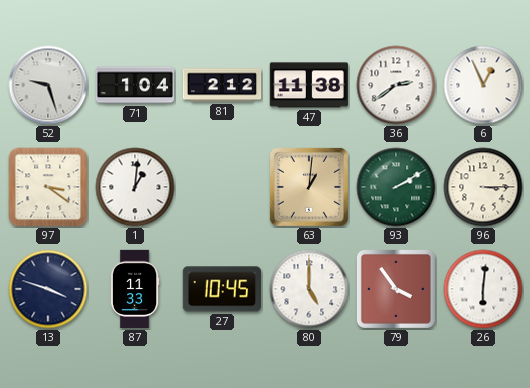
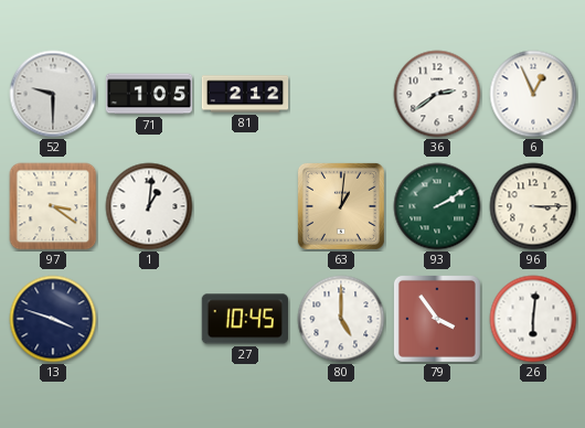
52: 9:27 -> 9:30 (53, 94)
71: 1:04 -> 1:05 (149, 94)
47: 11:38 -> none (309, 85)
87: 11:33 -> none (135, 289)
